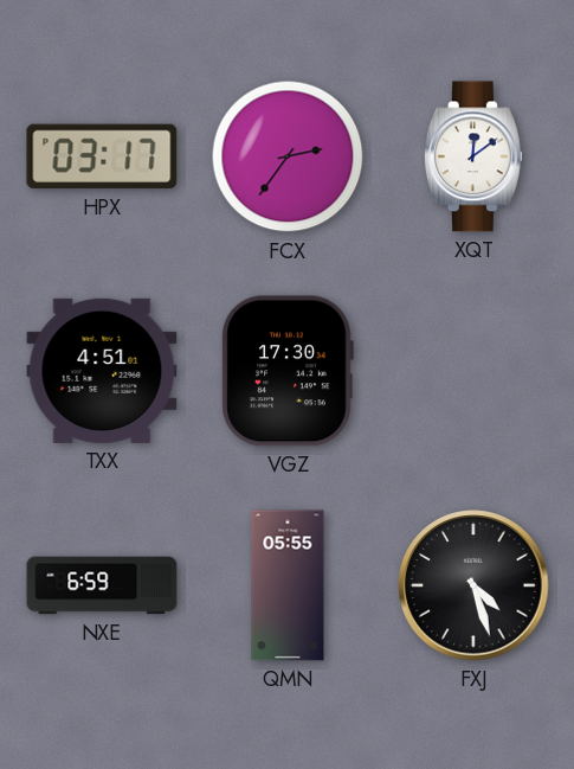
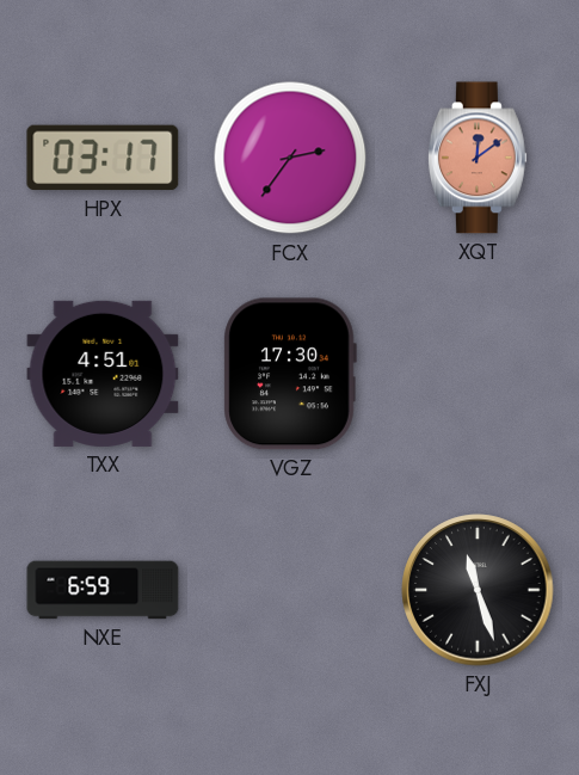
XQT dial: white -> salmon (478, 158)
QMN: 05:55 -> none (288, 585)
FXJ: 4:27 -> 11:27 (478, 590)
